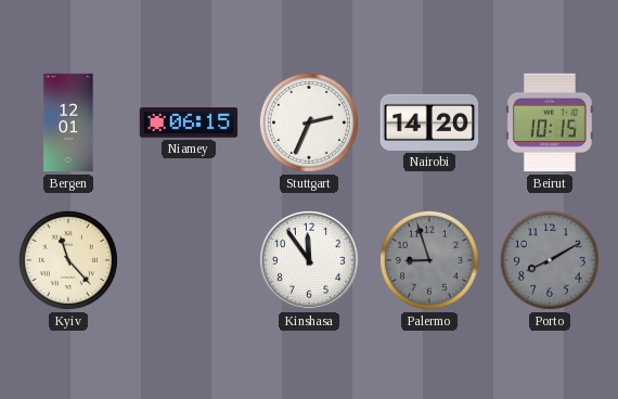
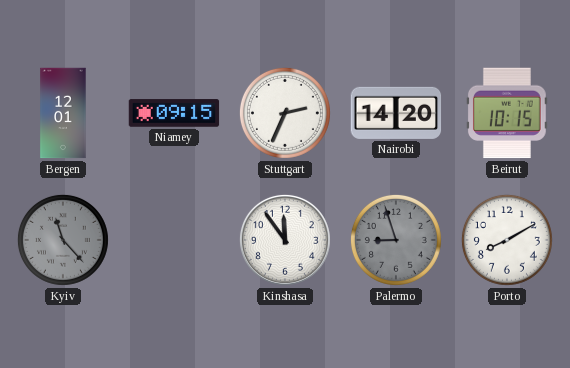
Niamey: 06:15 -> 09:15 (174, 113)
Kyiv dial: cream -> grey (63, 240)
Porto dial: grey -> white (507, 240)
